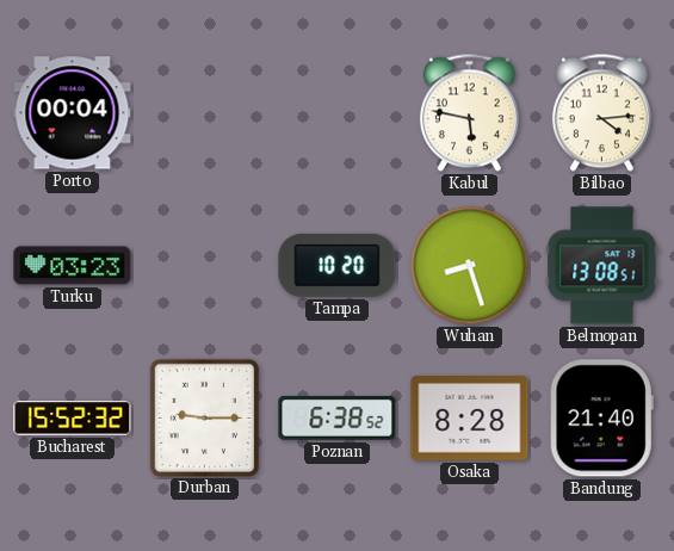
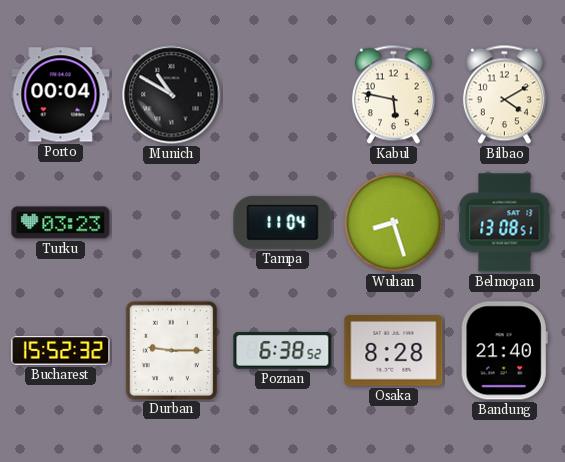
Munich: none -> 10:50 (172, 95)
Bilbao: 4:14 -> 4:10 (504, 95)
Tampa: 10:20 -> 11:04 (283, 222)
